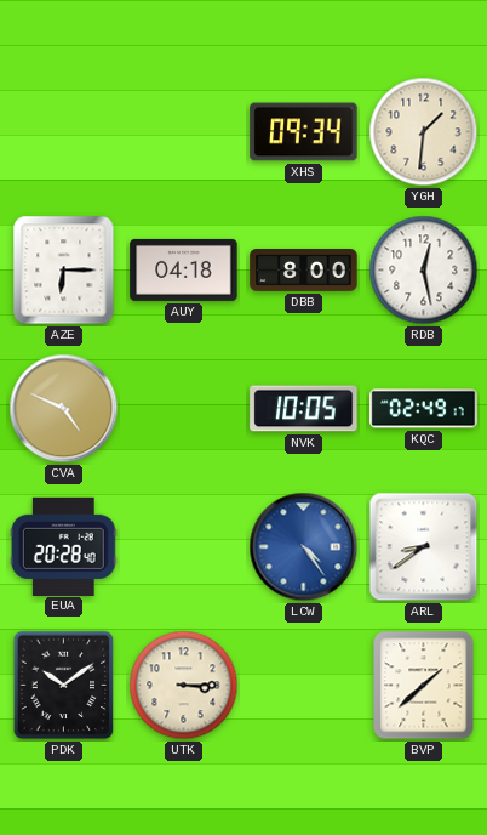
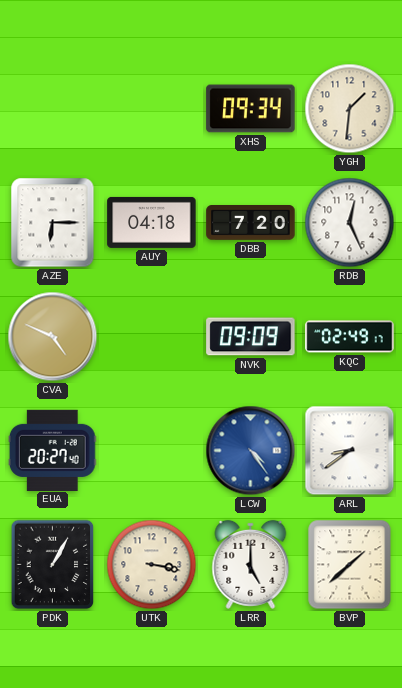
DBB: 8:00 -> 7:20 (251, 223)
RDB: 12:28 -> 12:26 (350, 223)
NVK: 10:05 -> 09:09 (251, 337)
EUA: 20:28 -> 20:27 (52, 450)
PDK: 10:09 -> 1:05 (53, 565)
UTK: 3:15 -> 3:17 (152, 565)
LRR: none -> 5:00 (251, 564)
